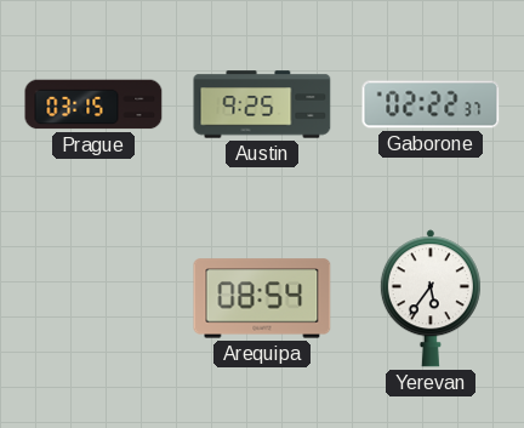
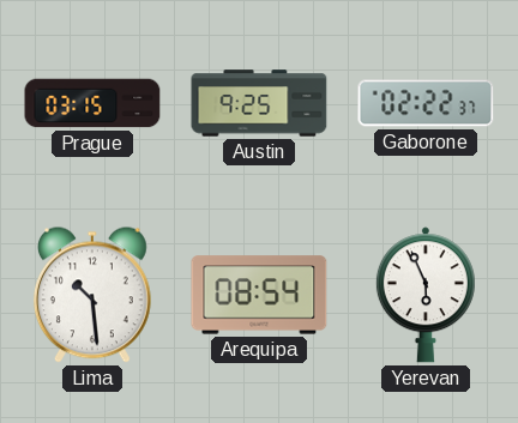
Lima: none -> 10:29 (92, 295)
Yerevan: 5:36 -> 5:56 (426, 295)
